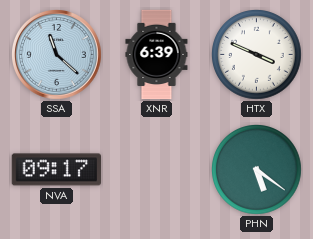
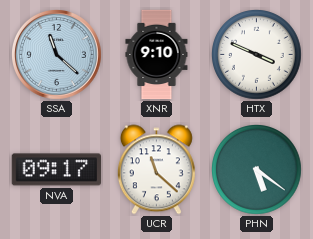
XNR: 6:39 -> 9:10 (157, 55)
UCR: none -> 11:22 (156, 170)
